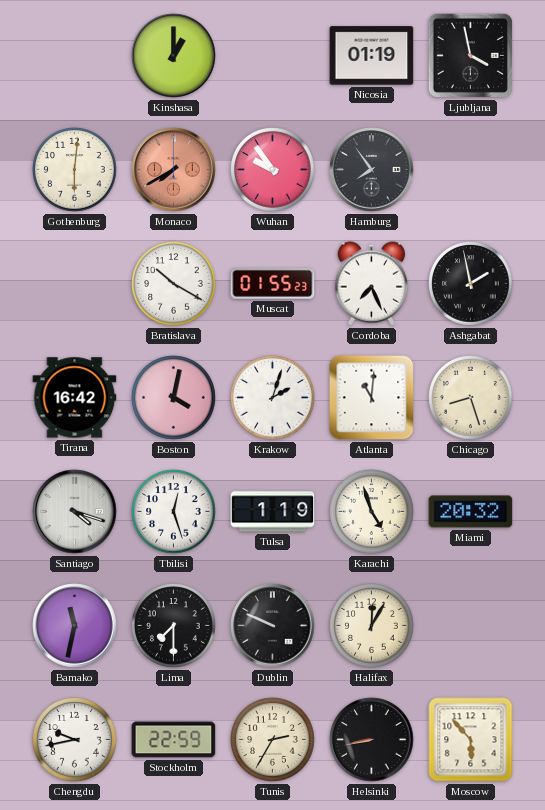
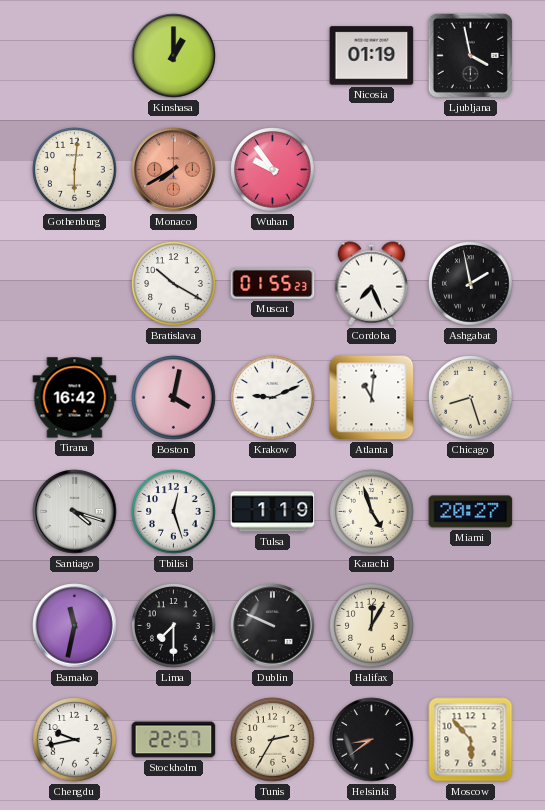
Hamburg: 7:54 -> none (372, 170)
Krakow: 2:03 -> 9:11 (273, 398)
Miami: 20:32 -> 20:27 (471, 512)
Stockholm: 22:59 -> 22:57 (174, 740)
Helsinki: 8:43 -> 8:39 (372, 740)
